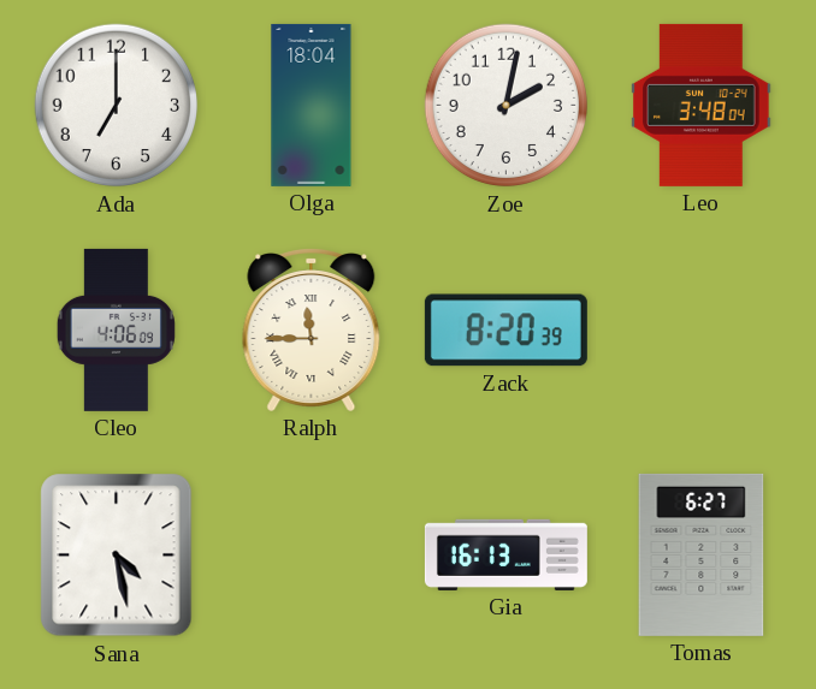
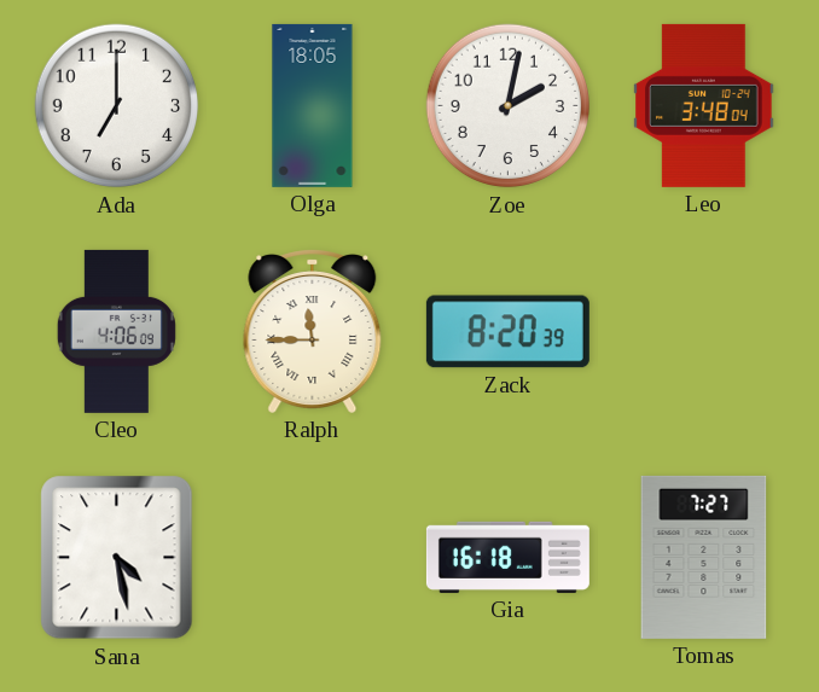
Olga: 18:04 -> 18:05 (313, 105)
Gia: 16:13 -> 16:18 (507, 557)
Tomas: 6:27 -> 7:27 (704, 557)
